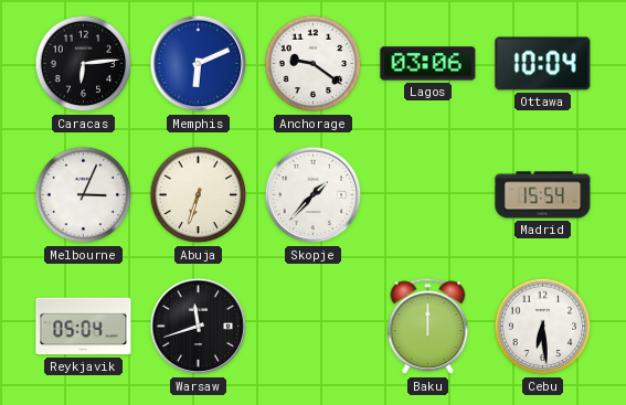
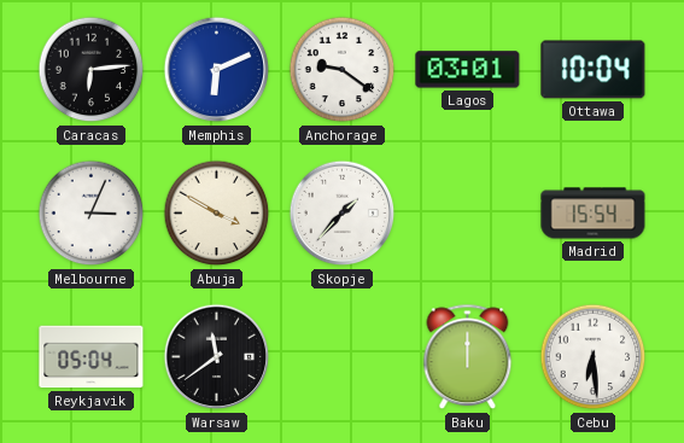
Lagos: 03:06 -> 03:01 (468, 70)
Abuja: 6:33 -> 3:50 (217, 214)
Warsaw: 11:42 -> 11:39 (217, 357)
